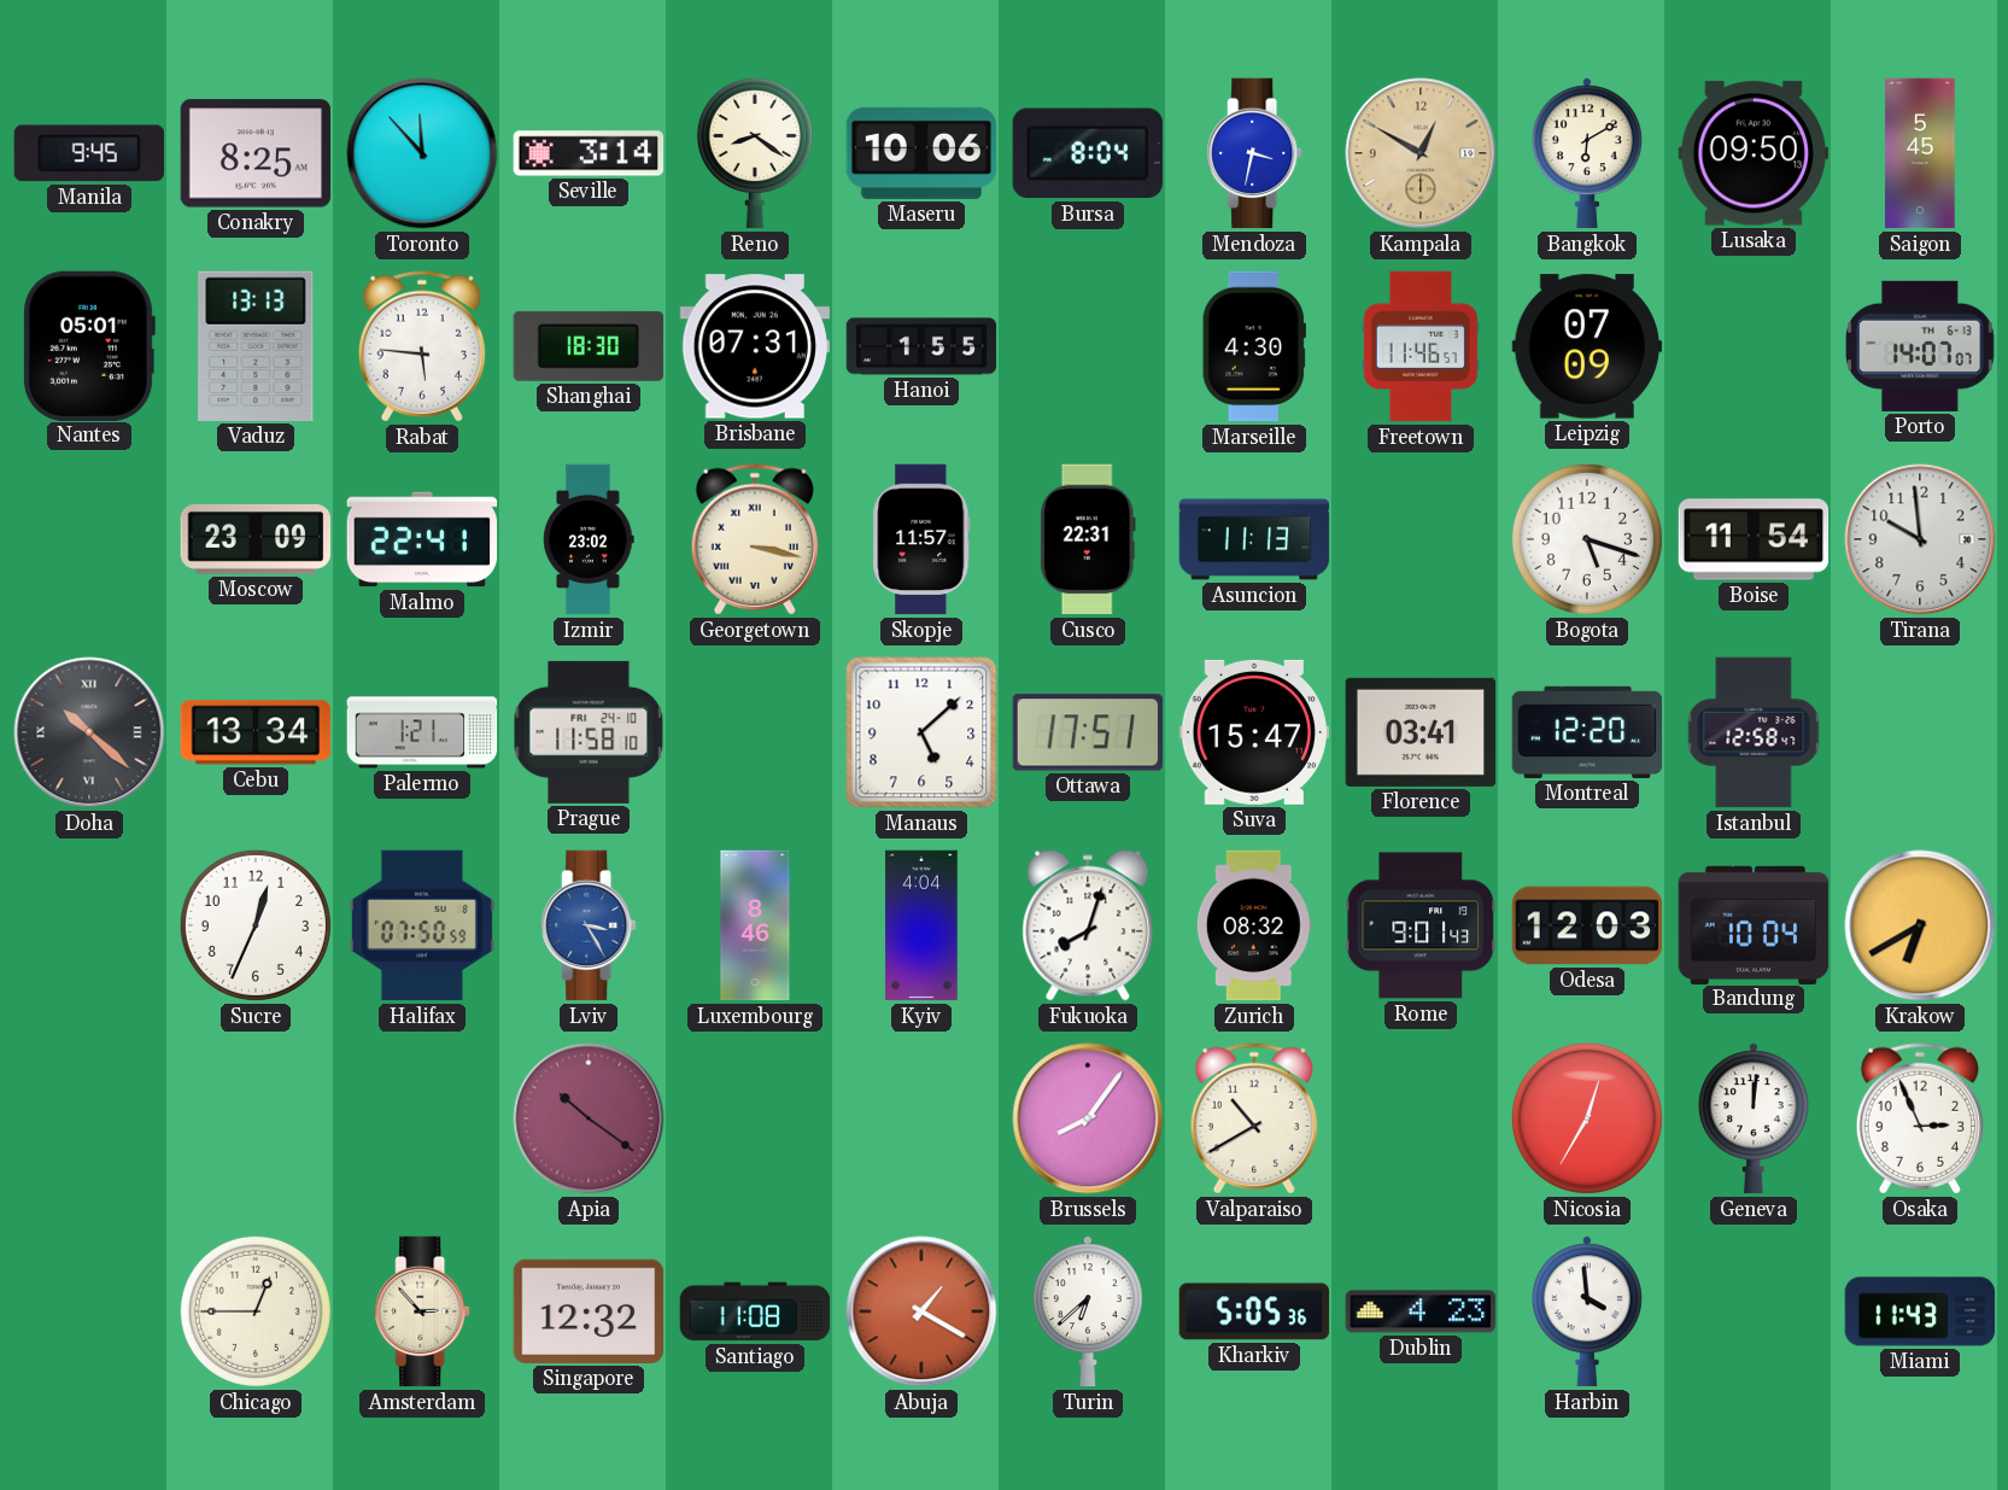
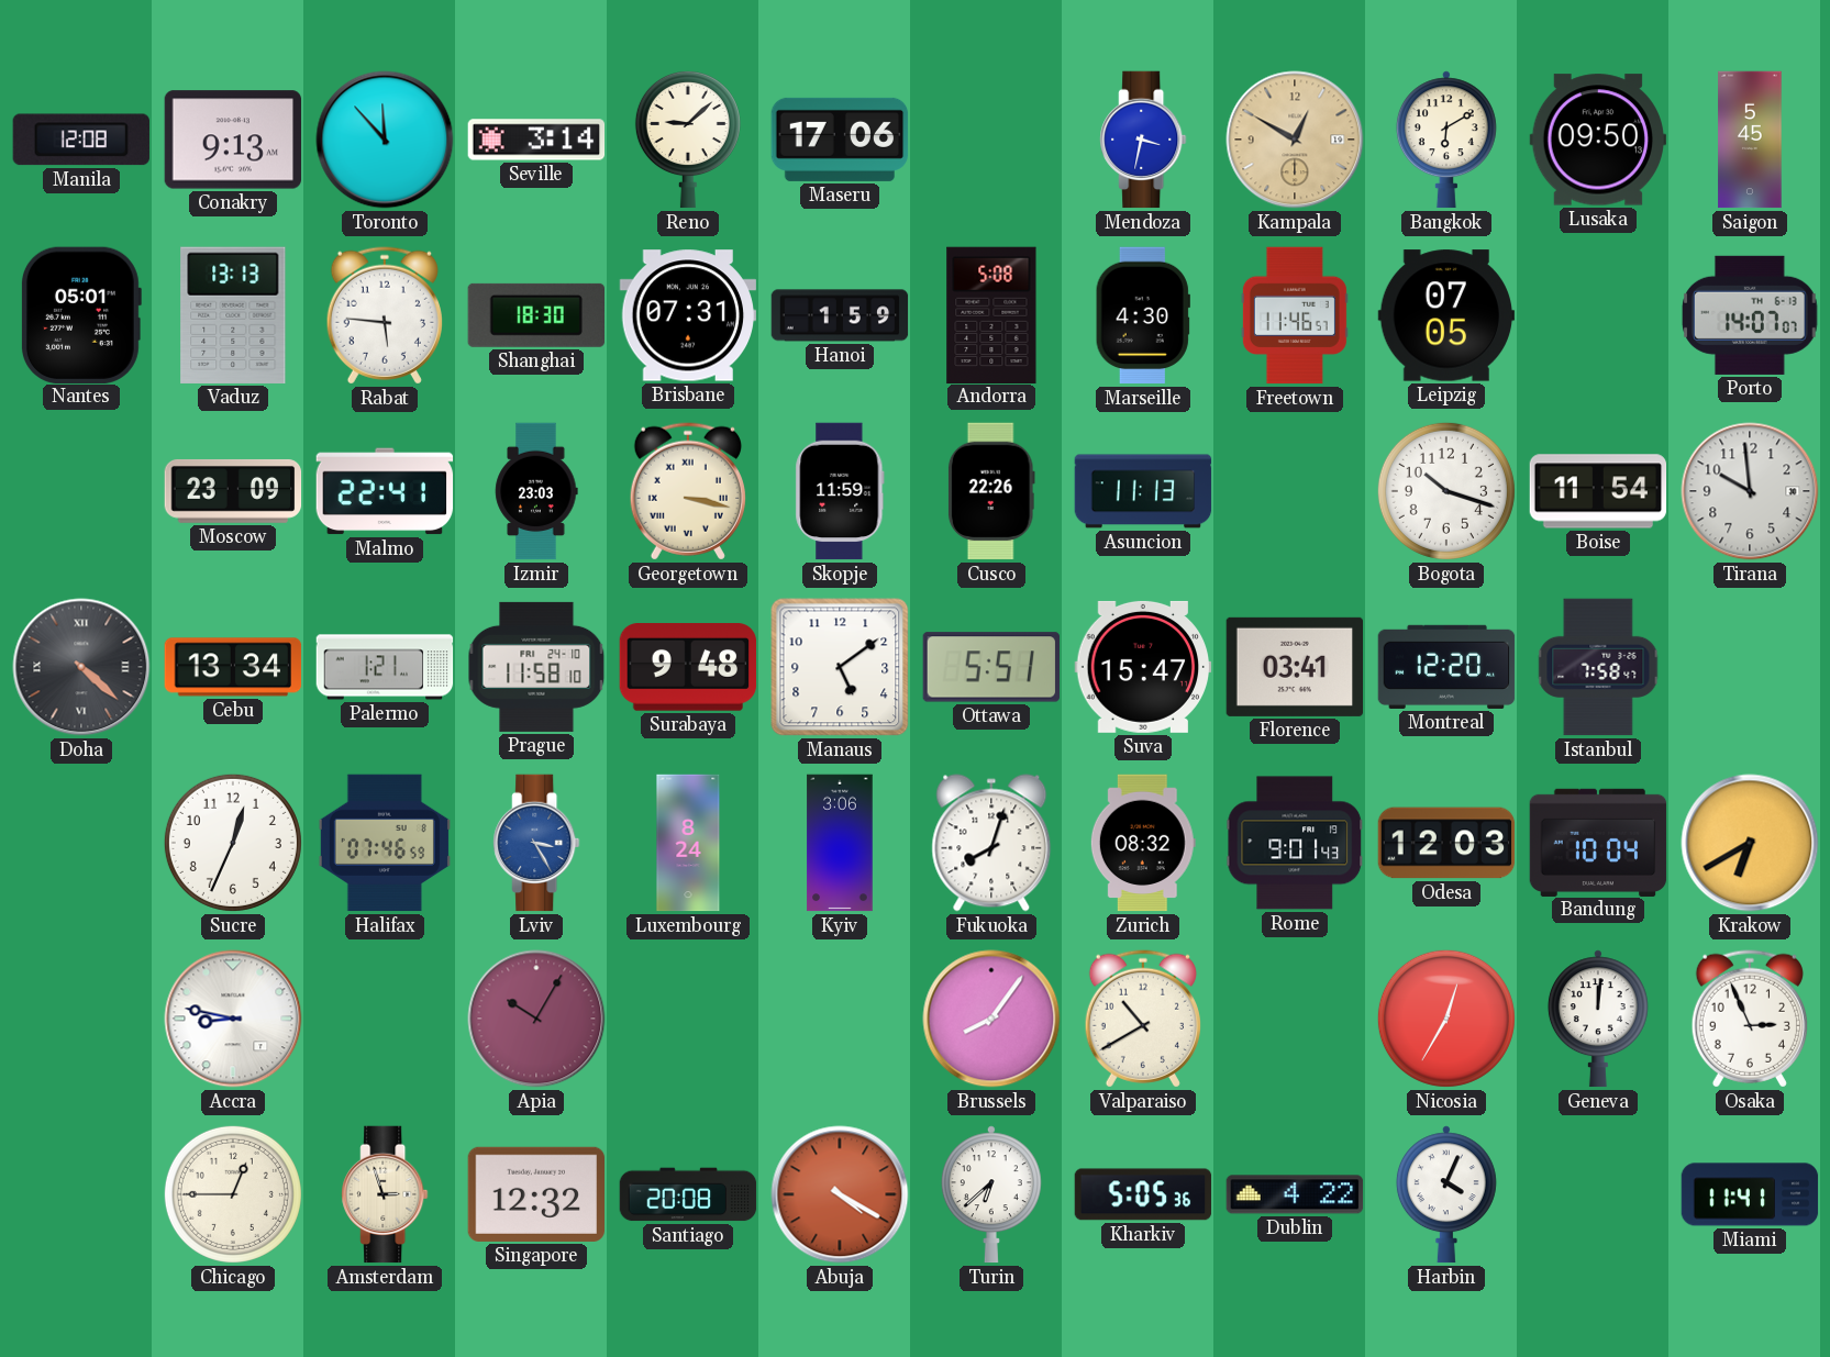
Manila: 9:45 -> 12:08 (81, 140)
Conakry: 8:25 -> 9:13 (233, 140)
Reno: 8:21 -> 9:08 (688, 140)
Maseru: 10:06 -> 17:06 (840, 140)
Bursa: 8:04 -> none (1088, 153)
Hanoi: 1:55 -> 1:59 (840, 315)
Andorra: none -> 5:08 (991, 314)
Leipzig: 07:09 -> 07:05 (1446, 315)
Izmir: 23:02 -> 23:03 (536, 491)
Skopje: 11:57 -> 11:59 (840, 491)
Cusco: 22:31 -> 22:26 (991, 491)
Bogota: 5:18 -> 10:18 (1446, 491)
Doha: 10:22 -> 4:22 (81, 667)
Surabaya: none -> 9:48 (688, 667)
Manaus: 5:08 -> 5:09 (840, 667)
Ottawa: 17:51 -> 5:51 (990, 667)
Istanbul: 12:58 -> 7:58 (1598, 667)
Halifax: 07:50 -> 07:46 (385, 843)
Luxembourg: 8:46 -> 8:24 (688, 843)
Kyiv: 4:04 -> 3:06 (840, 843)
Accra: none -> 8:47 (233, 1019)
Apia: 10:21 -> 10:05 (536, 1019)
Amsterdam: 2:53 -> 2:57 (385, 1194)
Santiago: 11:08 -> 20:08 (688, 1194)
Abuja: 1:20 -> 4:20 (840, 1194)
Dublin: 4:23 -> 4:22 (1295, 1194)
Harbin: 3:59 -> 4:04 (1446, 1194)
Miami: 11:43 -> 11:41 (1750, 1194)
